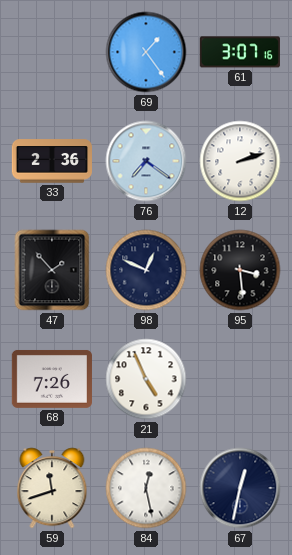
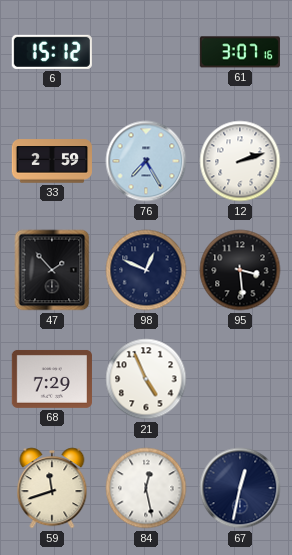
6: none -> 15:12 (52, 52)
69: 1:24 -> none (146, 52)
33: 2:36 -> 2:59 (51, 161)
76: 7:21 -> 7:25 (146, 161)
68: 7:26 -> 7:29 (52, 379)
